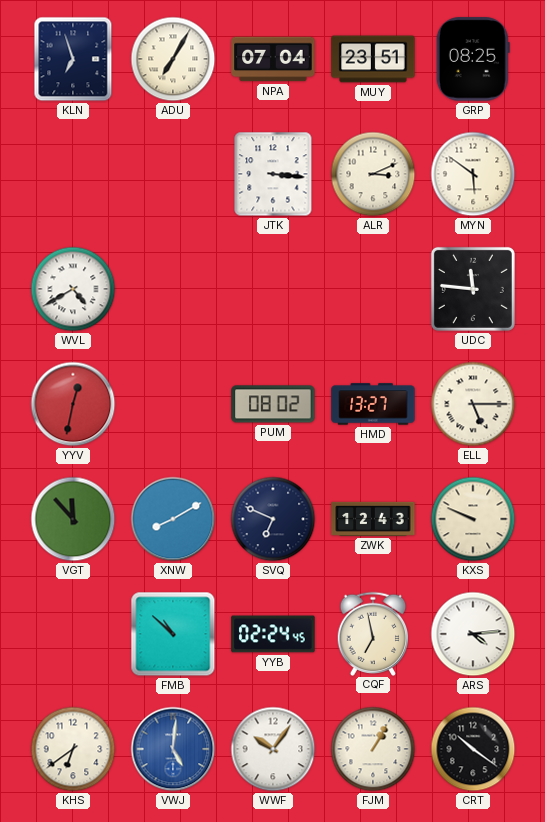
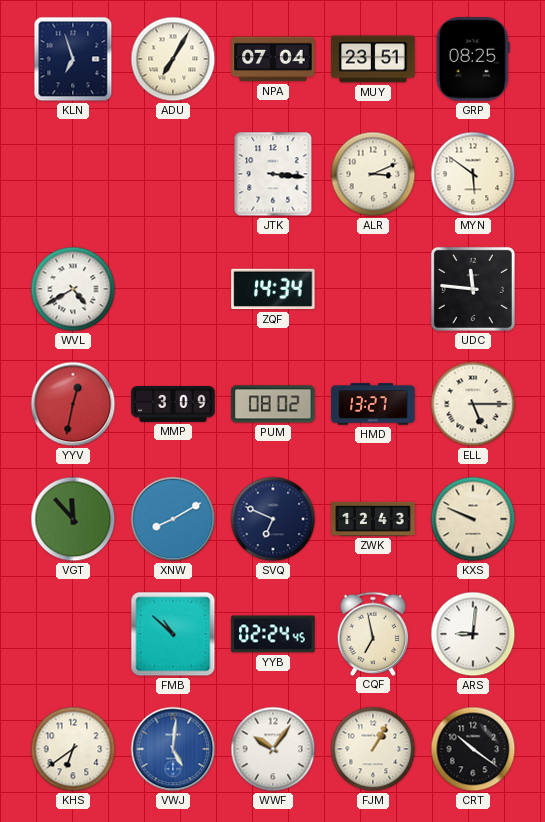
ZQF: none -> 14:34 (273, 289)
MMP: none -> 3:09 (173, 404)
ARS: 4:14 -> 9:01 (473, 634)
